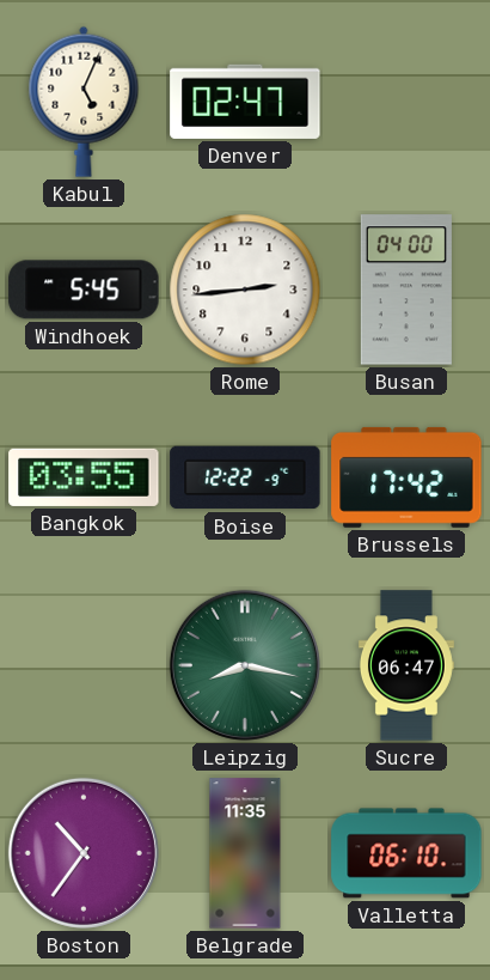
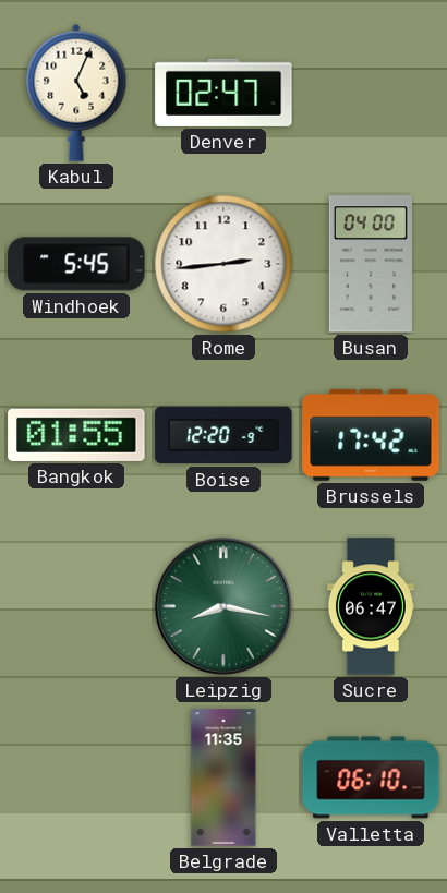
Bangkok: 03:55 -> 01:55 (76, 435)
Boise: 12:22 -> 12:20 (224, 435)
Boston: 10:36 -> none (84, 853)
